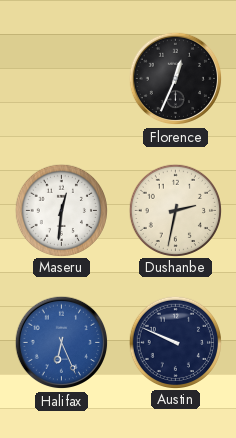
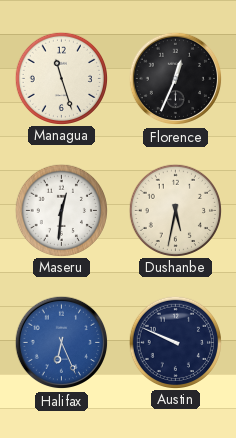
Managua: none -> 11:27 (61, 78)
Dushanbe: 2:32 -> 5:32 (175, 210)
